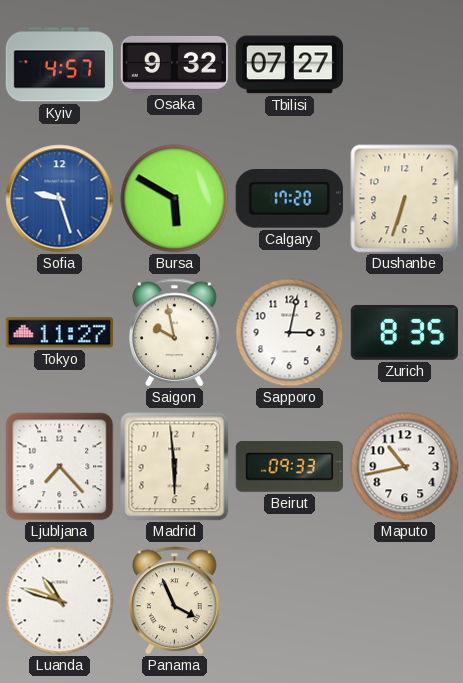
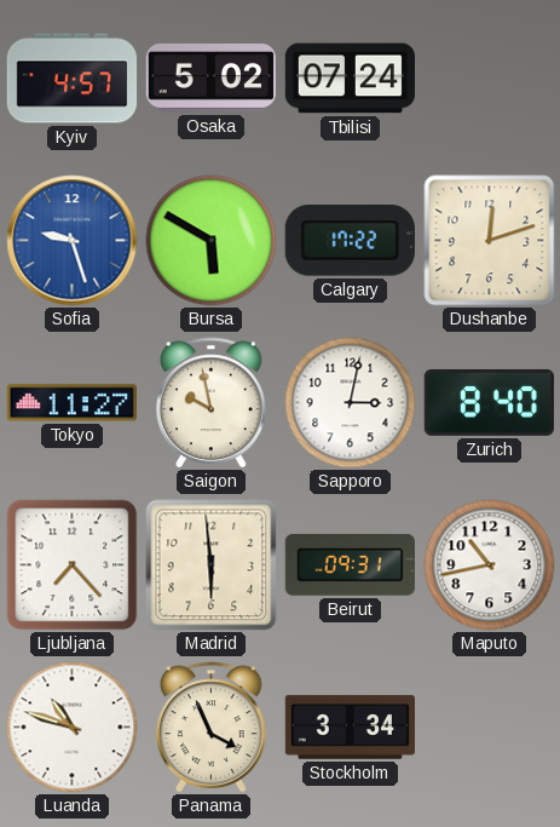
Osaka: 9:32 -> 5:02 (210, 77)
Tbilisi: 07:27 -> 07:24 (351, 79)
Calgary: 17:20 -> 17:22 (350, 241)
Dushanbe: 6:33 -> 12:12 (490, 241)
Zurich: 8:35 -> 8:40 (489, 402)
Beirut: 09:33 -> 09:31 (350, 564)
Stockholm: none -> 3:34 (350, 728)
